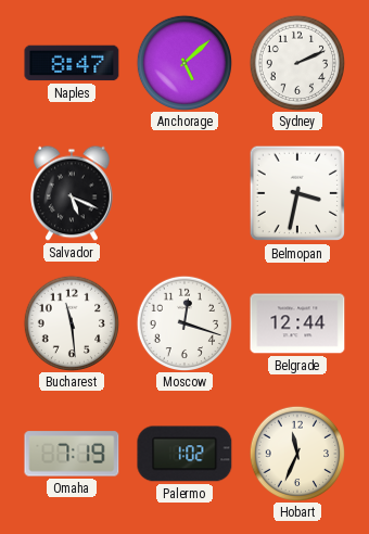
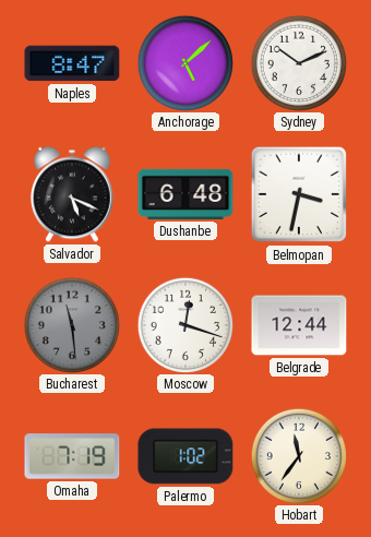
Sydney: 2:11 -> 10:11 (298, 62)
Dushanbe: none -> 6:48 (185, 194)
Bucharest dial: white -> grey (71, 324)
Hobart: 11:34 -> 11:36 (298, 455)
